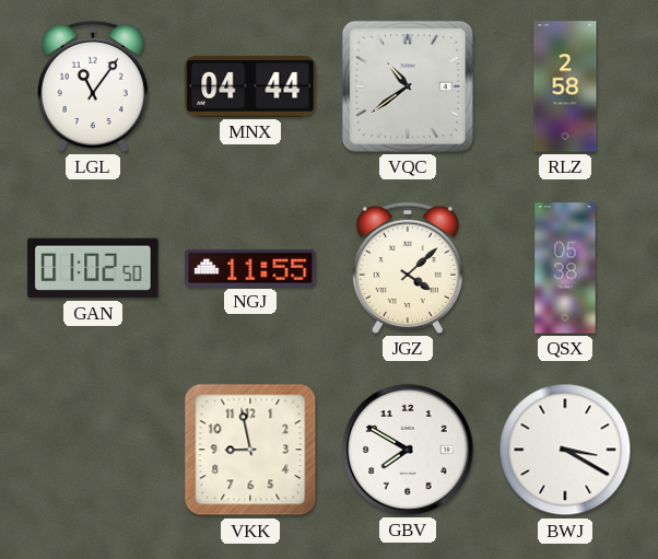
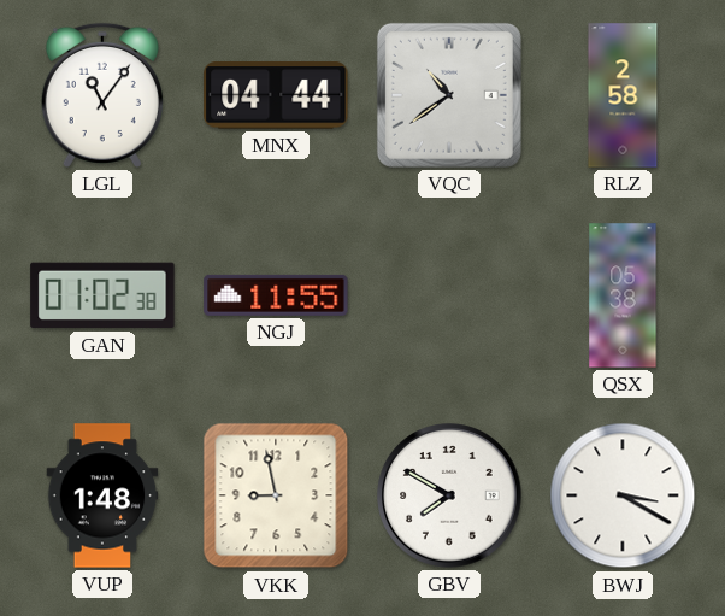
GAN: 01:02:50 -> 01:02:38 (102, 295)
JGZ: 4:08 -> none (408, 268)
VUP: none -> 1:48 (102, 495)
